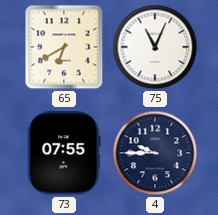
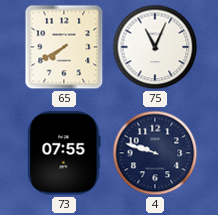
65: 6:40 -> 7:40 (64, 47)
4: 9:45 -> 9:48 (155, 153)
